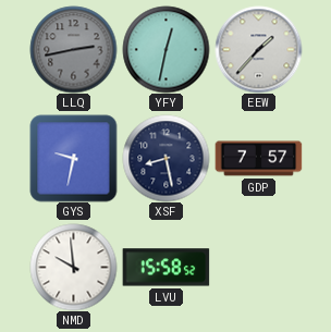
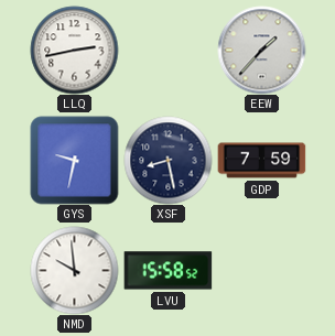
LLQ dial: grey -> white (74, 50)
YFY: 12:32 -> none (165, 49)
GDP: 7:57 -> 7:59 (261, 161)
